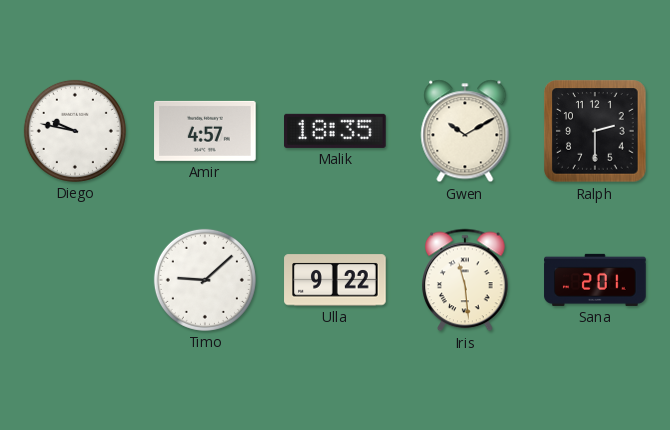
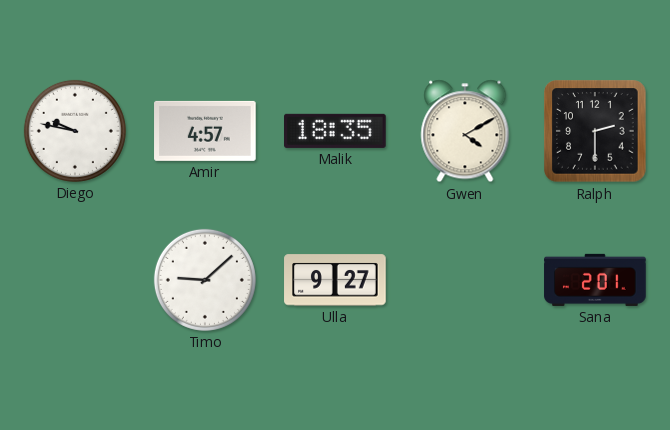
Gwen: 10:10 -> 4:10 (465, 131)
Ulla: 9:22 -> 9:27 (335, 280)
Iris: 11:29 -> none (465, 280)
